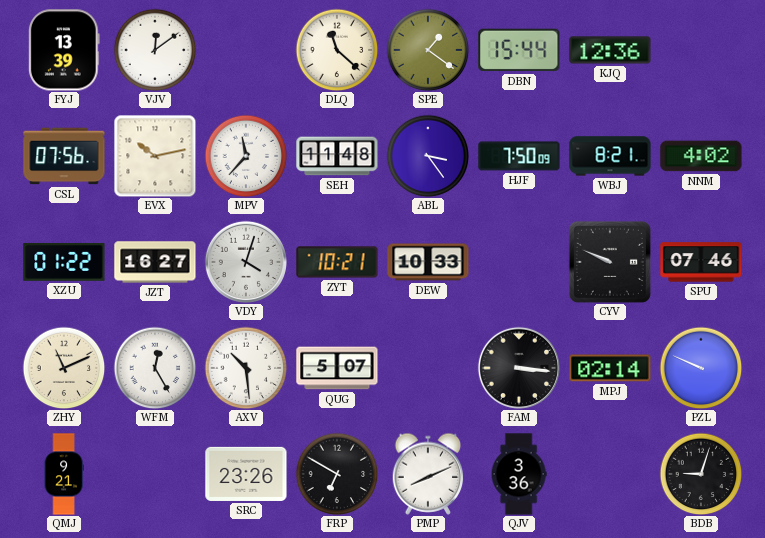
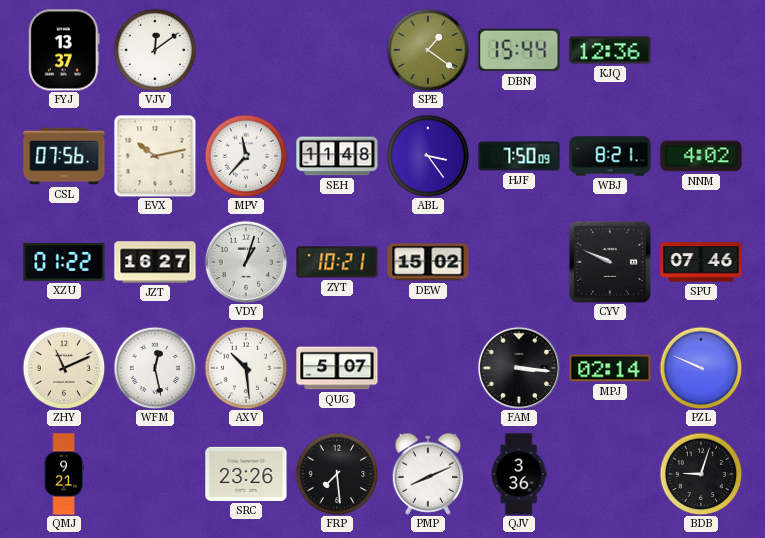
FYJ: 13:39 -> 13:37 (64, 50)
DLQ: 11:22 -> none (337, 50)
VDY: 4:03 -> 1:03 (246, 262)
DEW: 10:33 -> 15:02 (428, 262)
WFM: 12:25 -> 12:28 (155, 368)
FRP: 6:50 -> 7:29 (337, 474)
